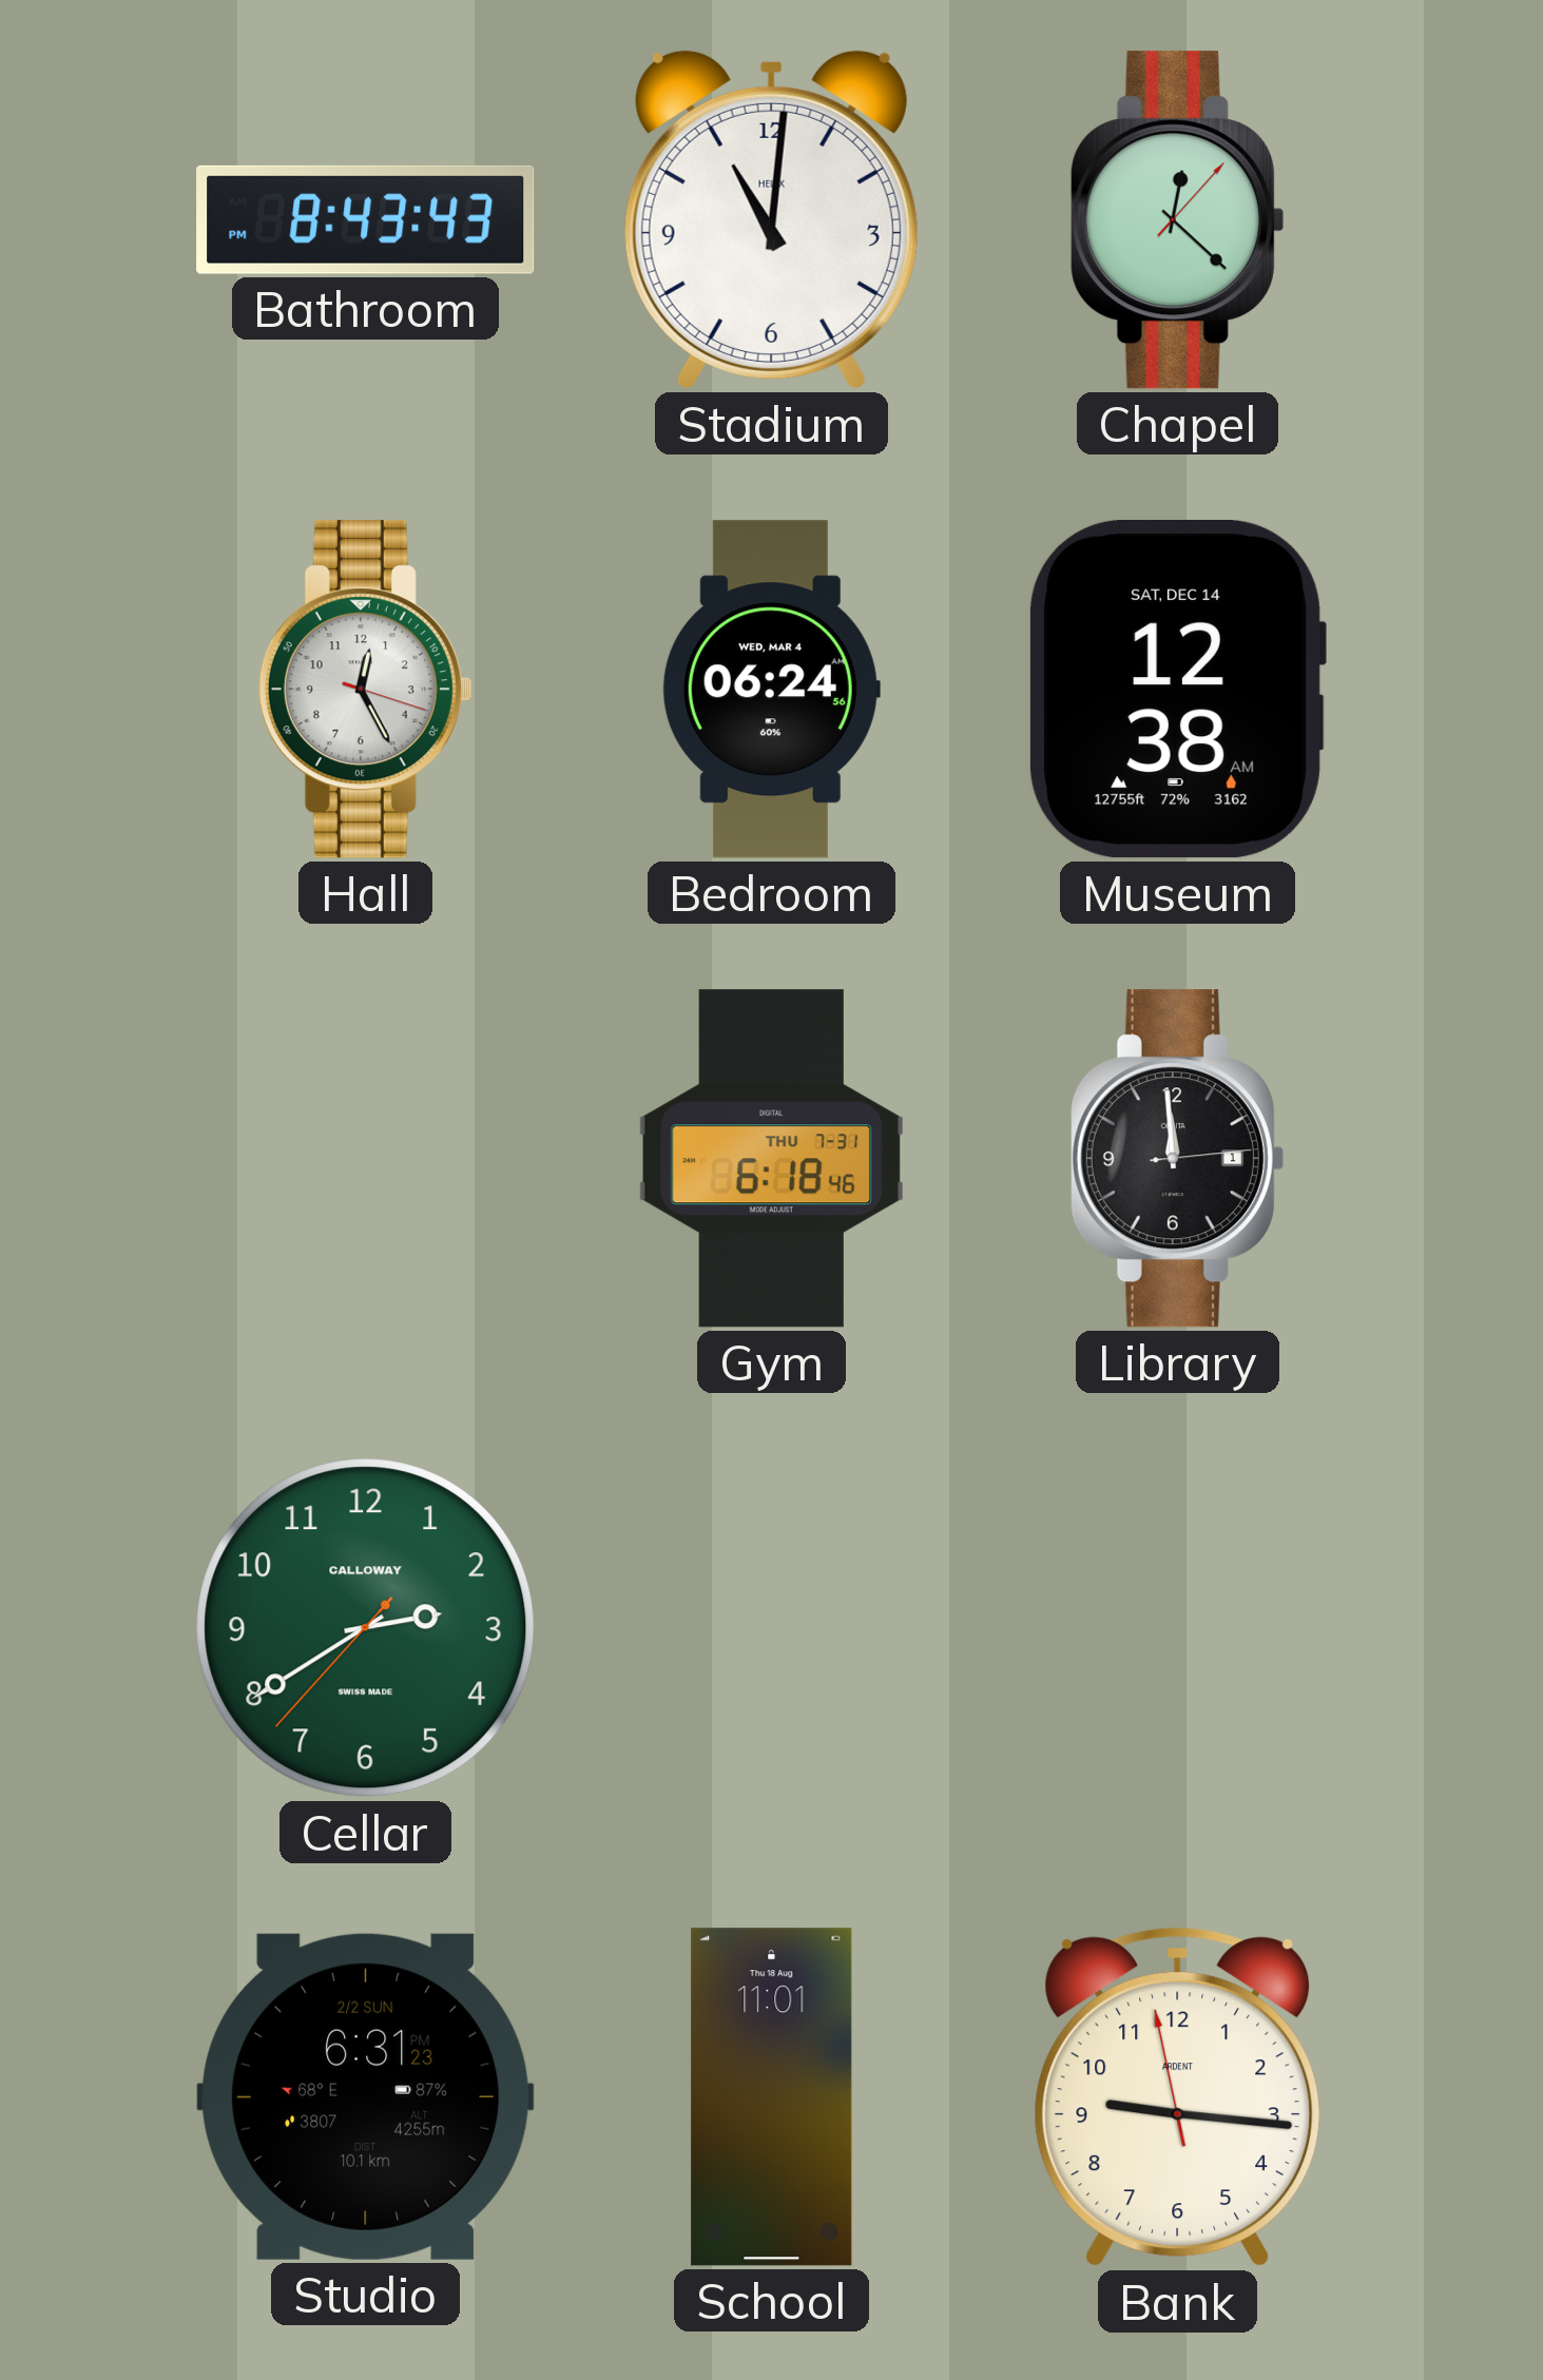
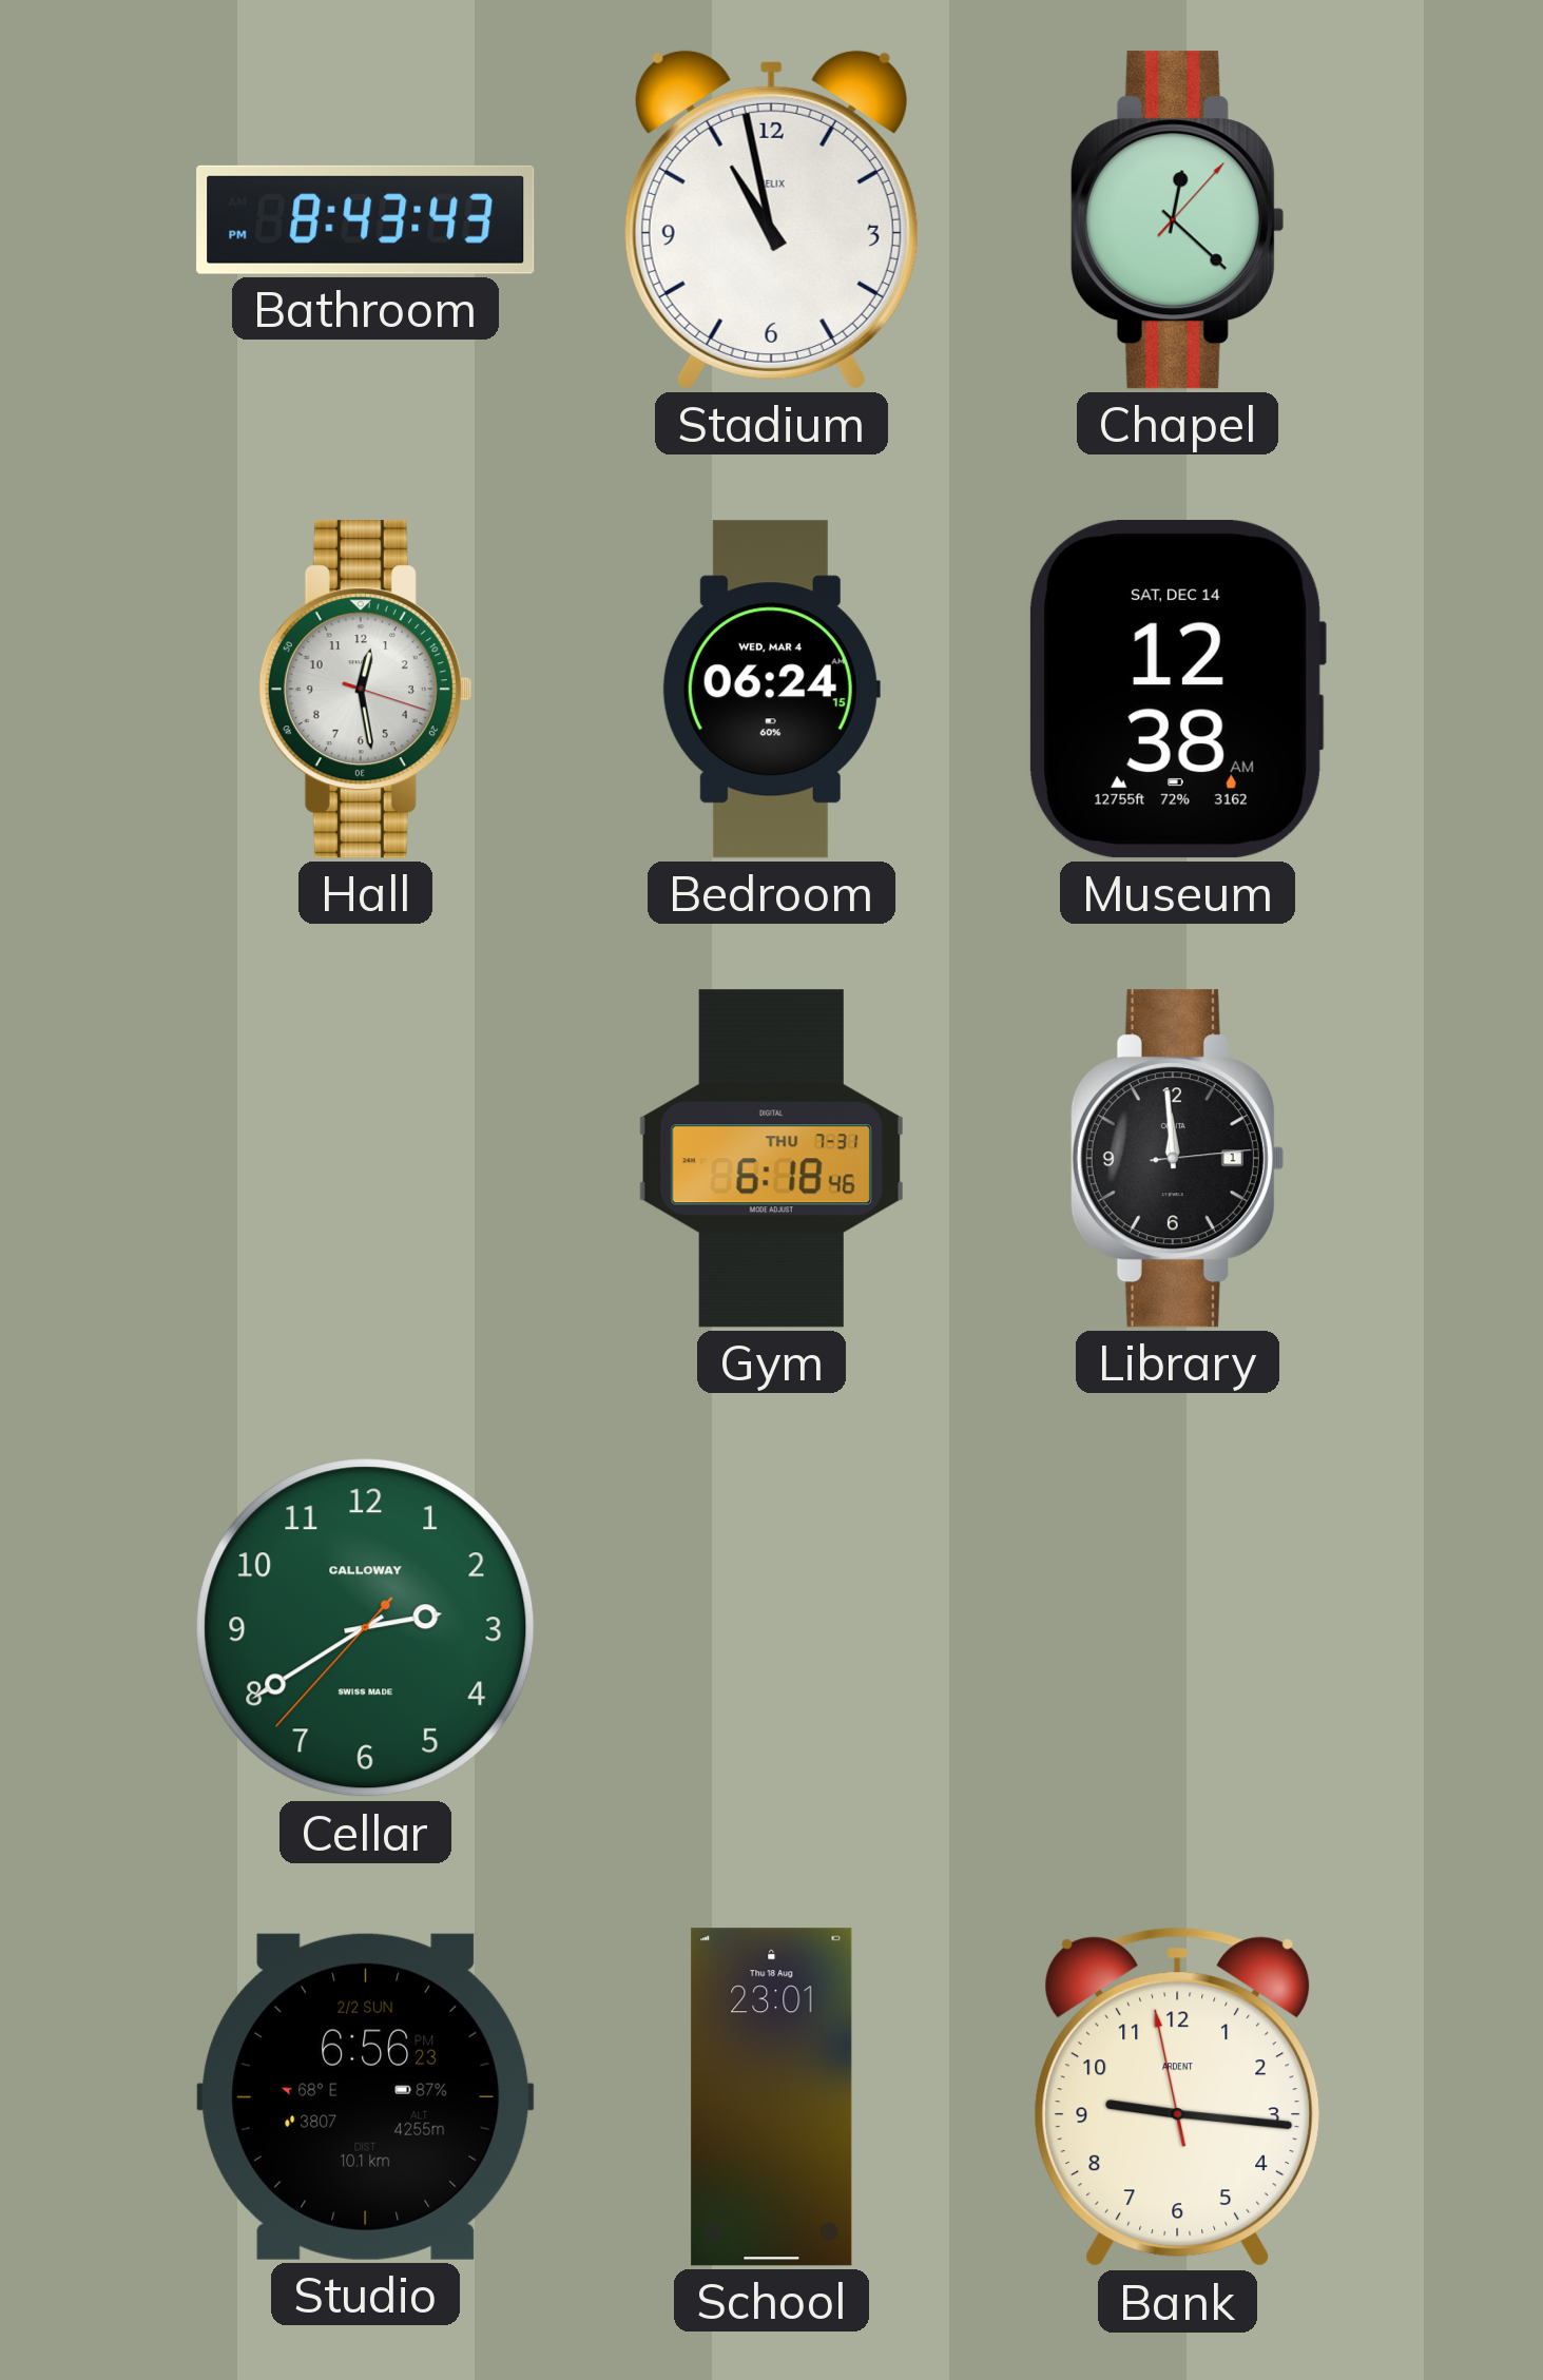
Stadium: 11:01 -> 10:58 (771, 219)
Hall: 12:25 -> 12:28 (365, 690)
Bedroom: 06:24:56 -> 06:24:15 (771, 690)
Studio: 6:31 -> 6:56 (366, 2096)
School: 11:01 -> 23:01 (772, 2097)
